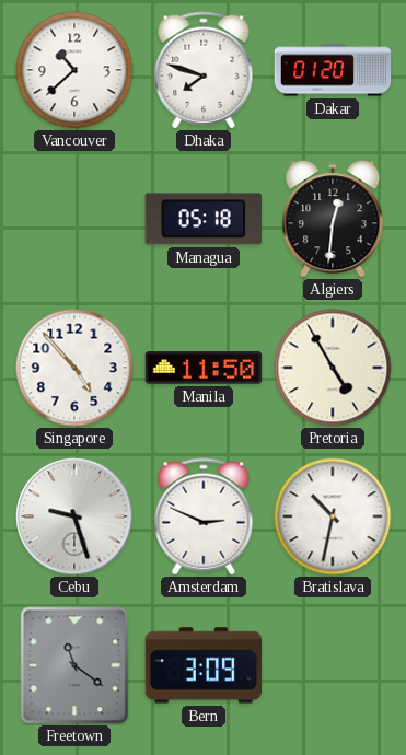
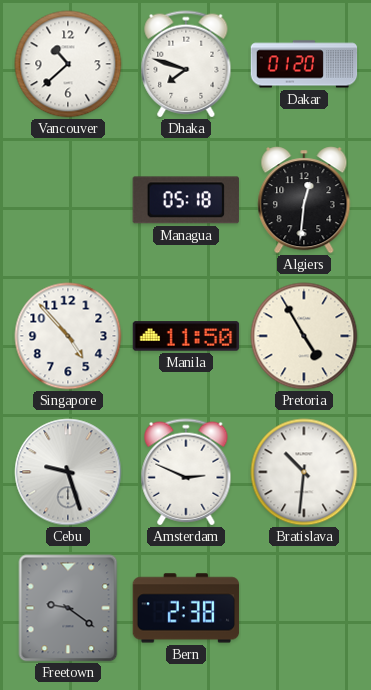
Bratislava: 10:32 -> 10:31 (304, 472)
Freetown: 11:21 -> 9:21 (68, 608)
Bern: 3:09 -> 2:38 (186, 608)
